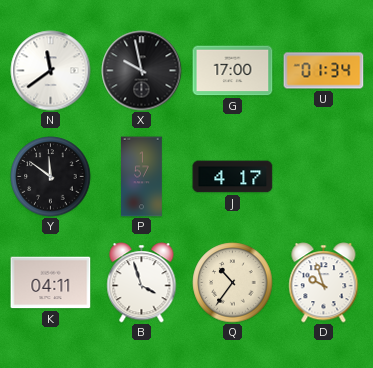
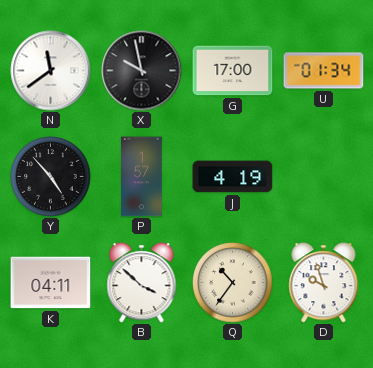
Y: 11:51 -> 4:53 (51, 177)
J: 4:17 -> 4:19 (233, 177)
B: 3:57 -> 3:52 (142, 283)
